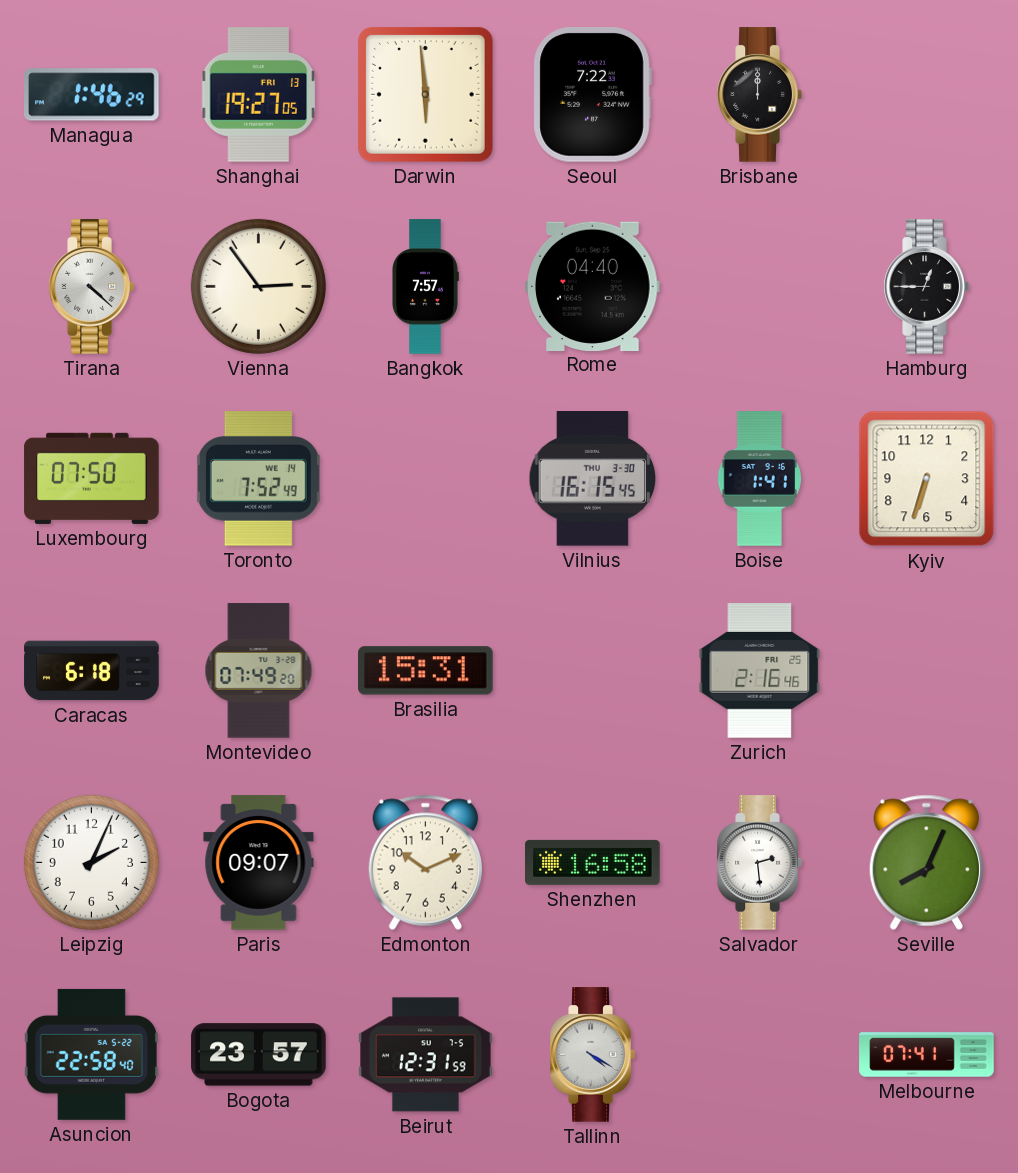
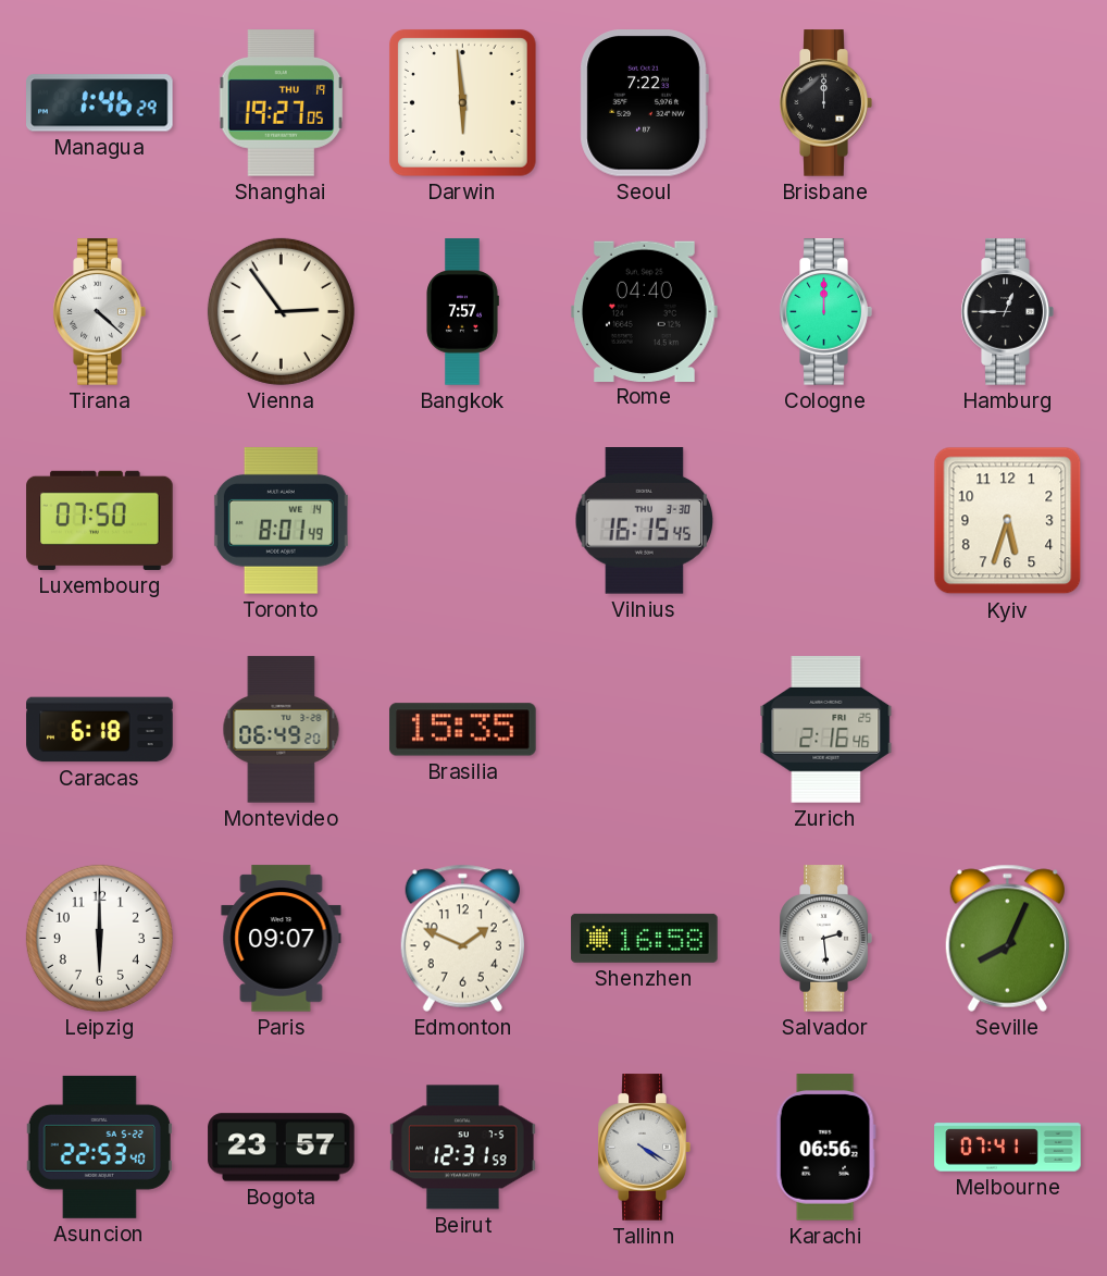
Shanghai date: FRI 13 -> THU 19 (282, 103)
Cologne: none -> 12:00 (825, 312)
Toronto: 7:52 -> 8:01 (281, 521)
Boise: 1:41 -> none (759, 479)
Kyiv: 6:33 -> 5:33 (1008, 521)
Montevideo: 07:49 -> 06:49 (282, 730)
Brasilia: 15:31 -> 15:35 (463, 730)
Leipzig: 2:04 -> 6:00 (99, 938)
Edmonton: 10:11 -> 1:49 (462, 938)
Asuncion: 22:58 -> 22:53 (99, 1147)
Karachi: none -> 06:56 (825, 1148)
